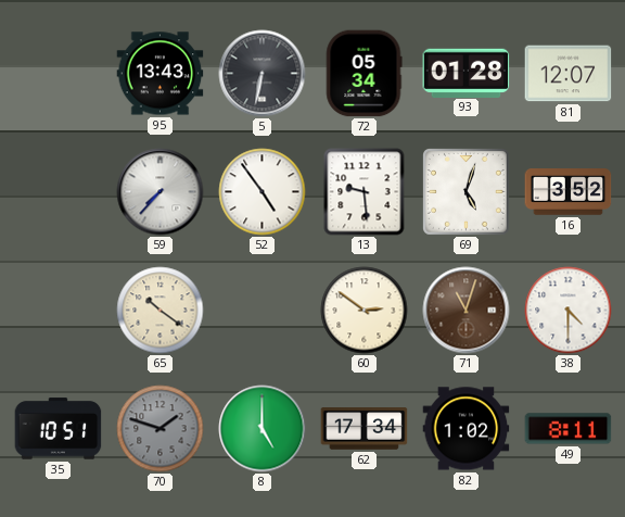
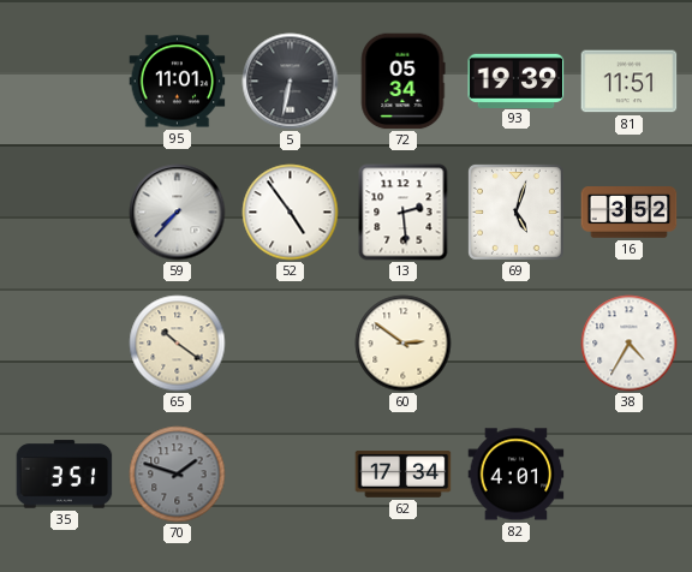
95: 13:43 -> 11:01 (178, 82)
93: 01:28 -> 19:39 (517, 81)
81: 12:07 -> 11:51 (630, 82)
13: 9:29 -> 2:29 (404, 213)
71: 11:03 -> none (467, 311)
38: 4:30 -> 4:35 (630, 344)
35: 10:51 -> 3:51 (65, 475)
8: 5:00 -> none (263, 429)
82: 1:02 -> 4:01 (517, 475)
49: 8:11 -> none (569, 429)
